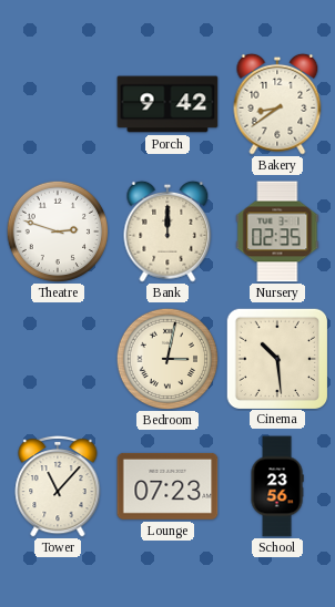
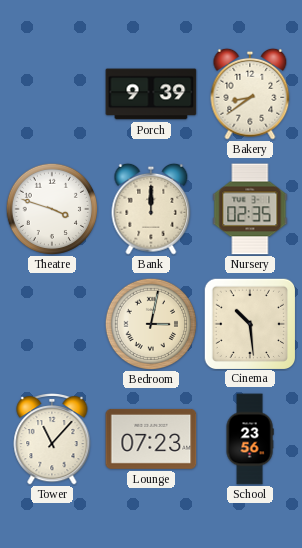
Porch: 9:42 -> 9:39 (151, 94)
Theatre: 2:48 -> 3:48 (52, 209)
